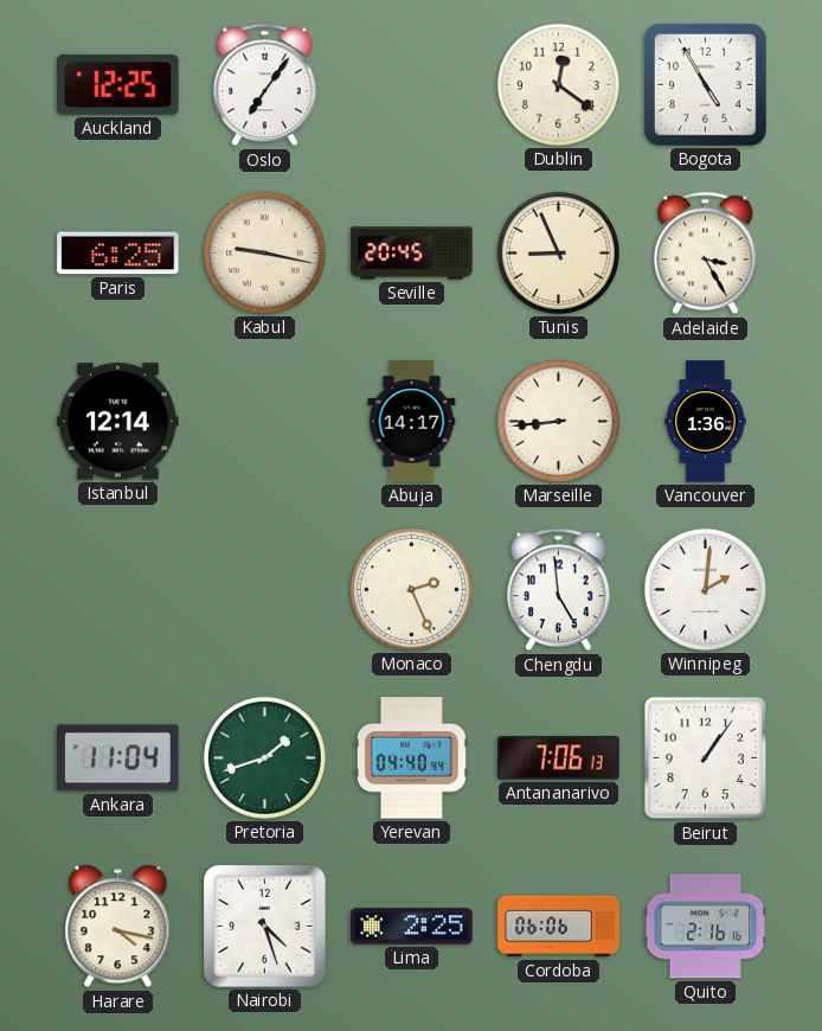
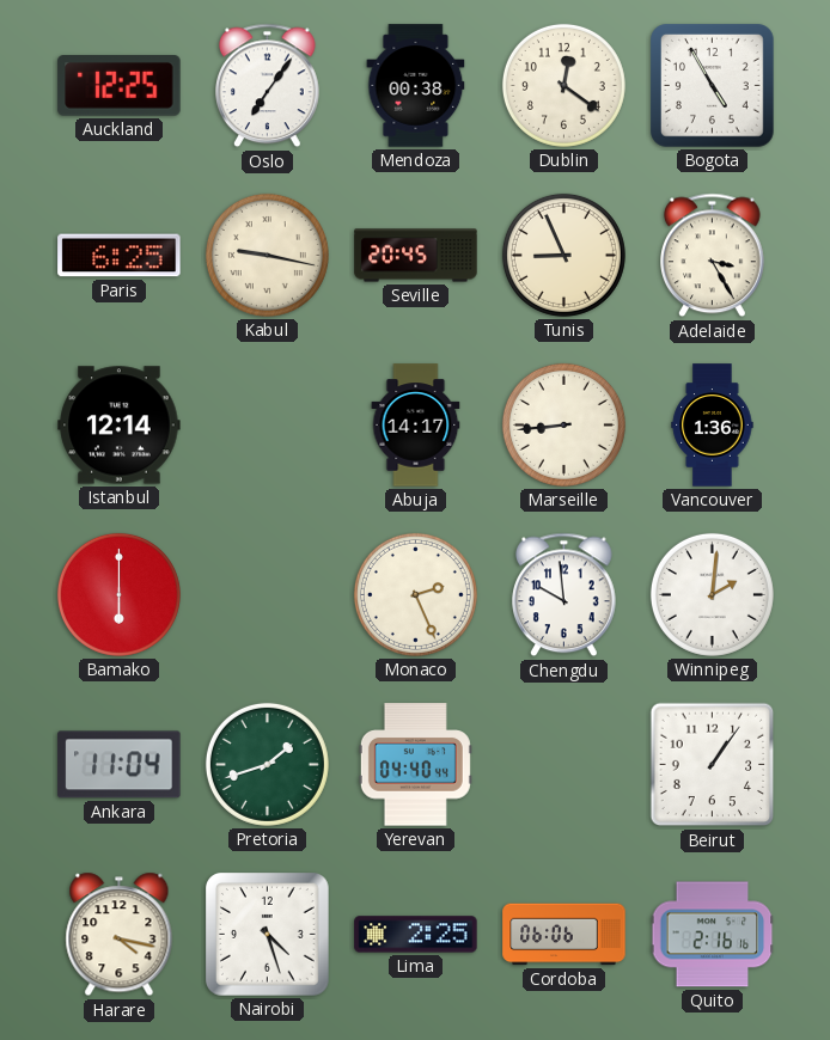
Mendoza: none -> 00:38 (416, 86)
Bamako: none -> 6:00 (118, 594)
Chengdu: 4:59 -> 9:59 (564, 595)
Antananarivo: 7:06 -> none (559, 758)
